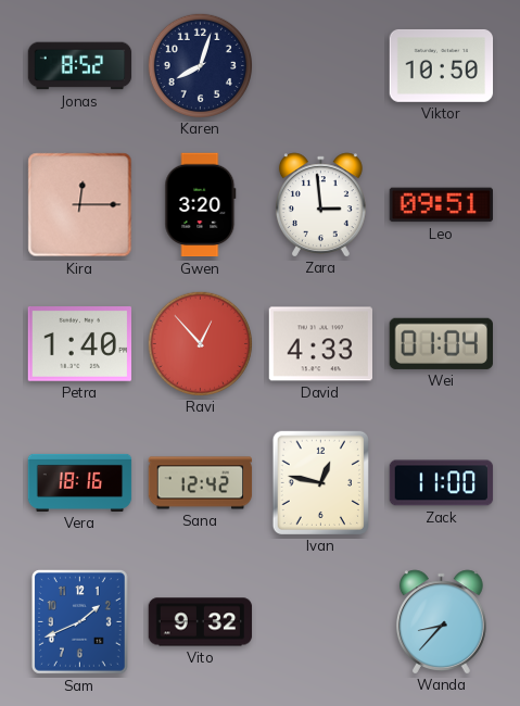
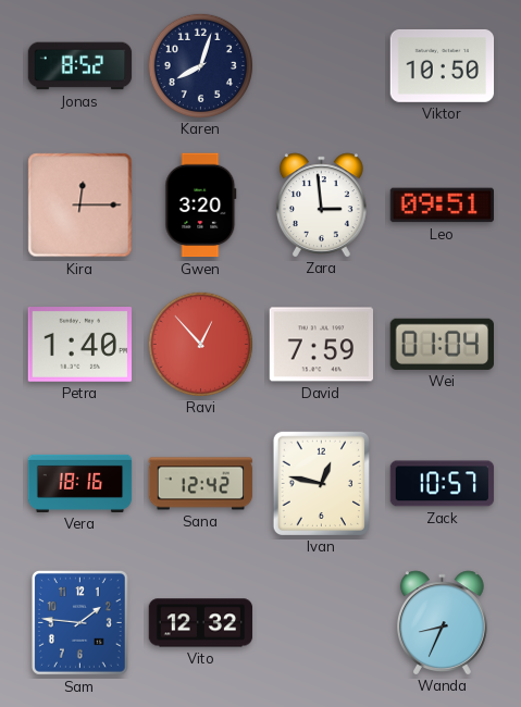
David: 4:33 -> 7:59 (321, 345)
Zack: 11:00 -> 10:57 (443, 484)
Sam: 1:41 -> 1:46 (79, 623)
Vito: 9:32 -> 12:32 (201, 623)
Wanda: 8:37 -> 8:34 (442, 622)
